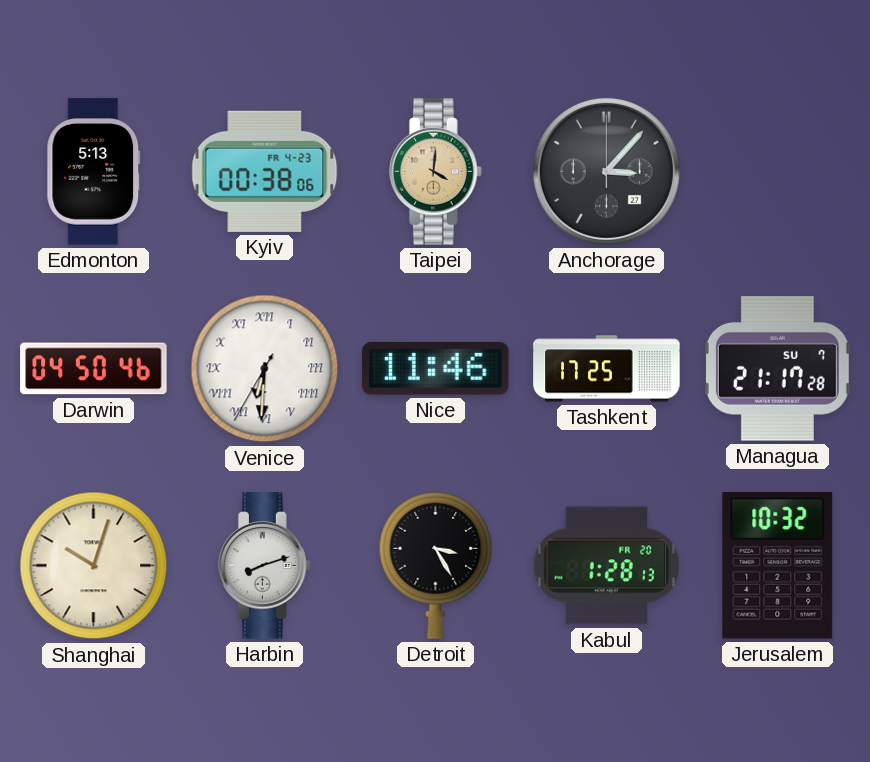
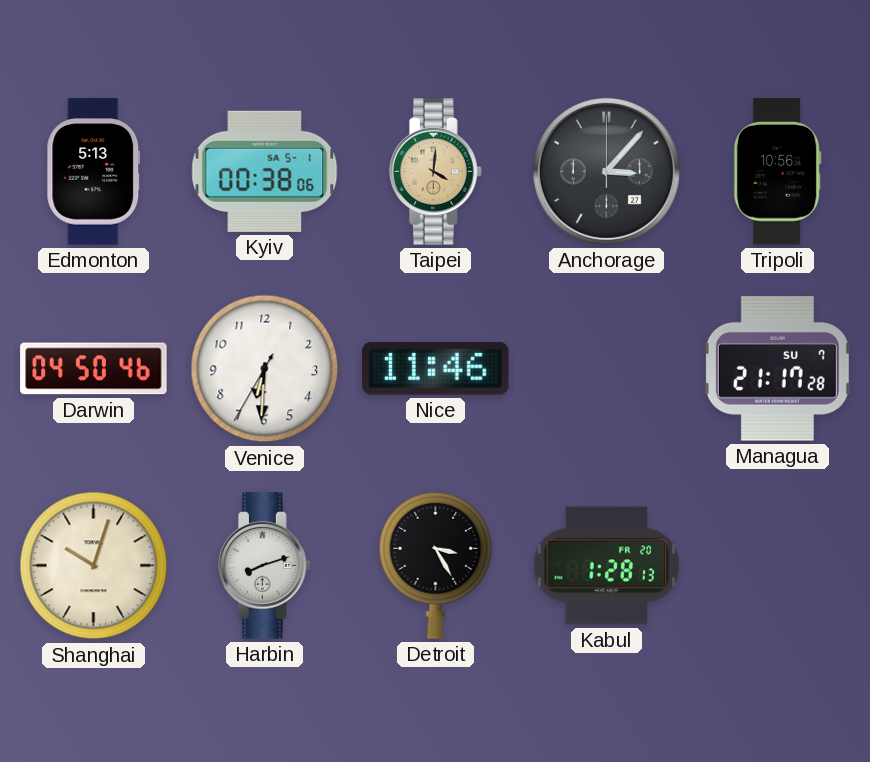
Kyiv date: FR 4-23 -> SA 5-1 (265, 171)
Tripoli: none -> 10:56 (777, 172)
Venice numerals: Roman -> Arabic (265, 369)
Tashkent: 17:25 -> none (607, 369)
Jerusalem: 10:32 -> none (778, 566)
